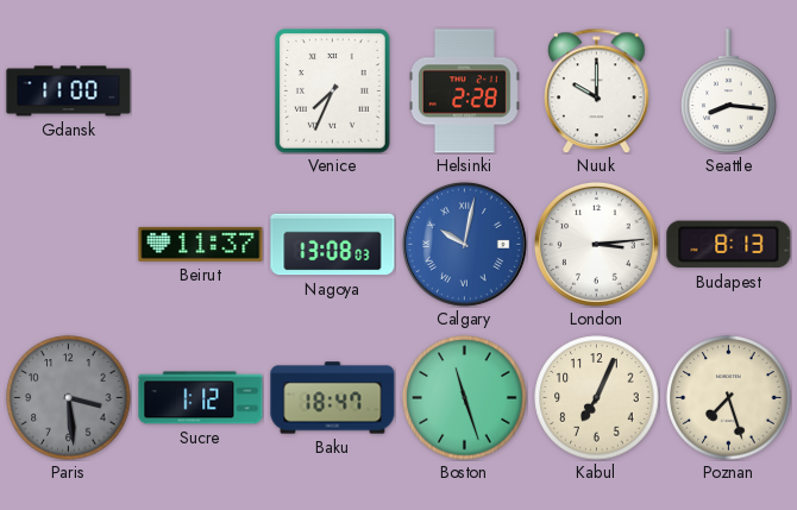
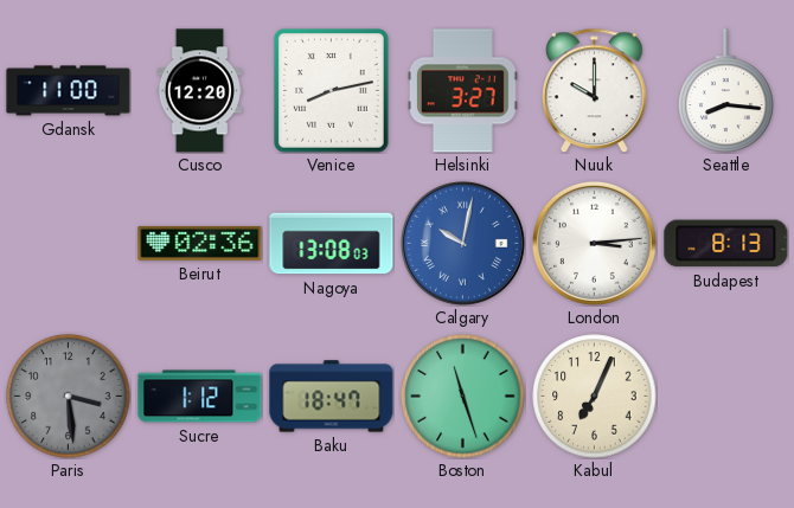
Cusco: none -> 12:20 (200, 91)
Venice: 7:34 -> 8:13 (332, 91)
Helsinki: 2:28 -> 3:27 (462, 91)
Beirut: 11:37 -> 02:36 (200, 243)
Poznan: 7:27 -> none (729, 398)
